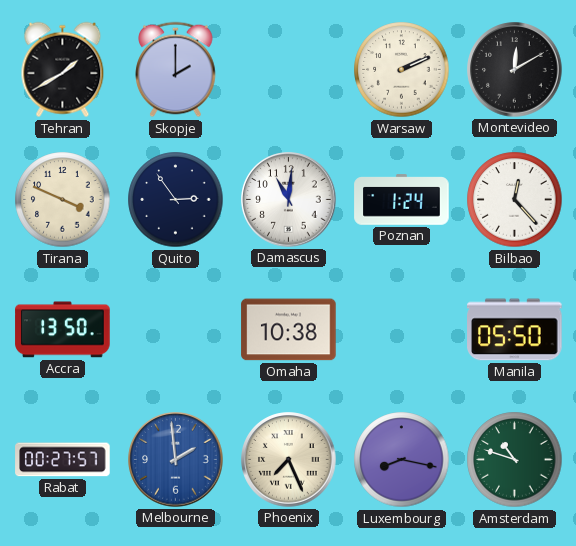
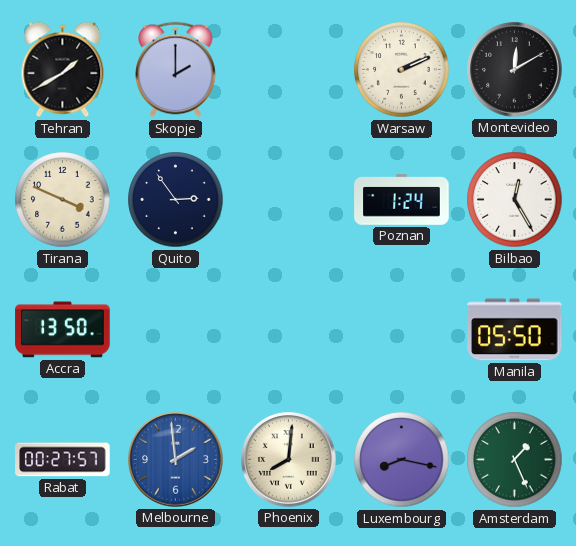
Damascus: 11:01 -> none (289, 200)
Bilbao: 12:23 -> 12:25 (515, 200)
Omaha: 10:38 -> none (289, 330)
Phoenix: 7:26 -> 8:01 (289, 460)
Amsterdam: 10:48 -> 1:26 (515, 460)
